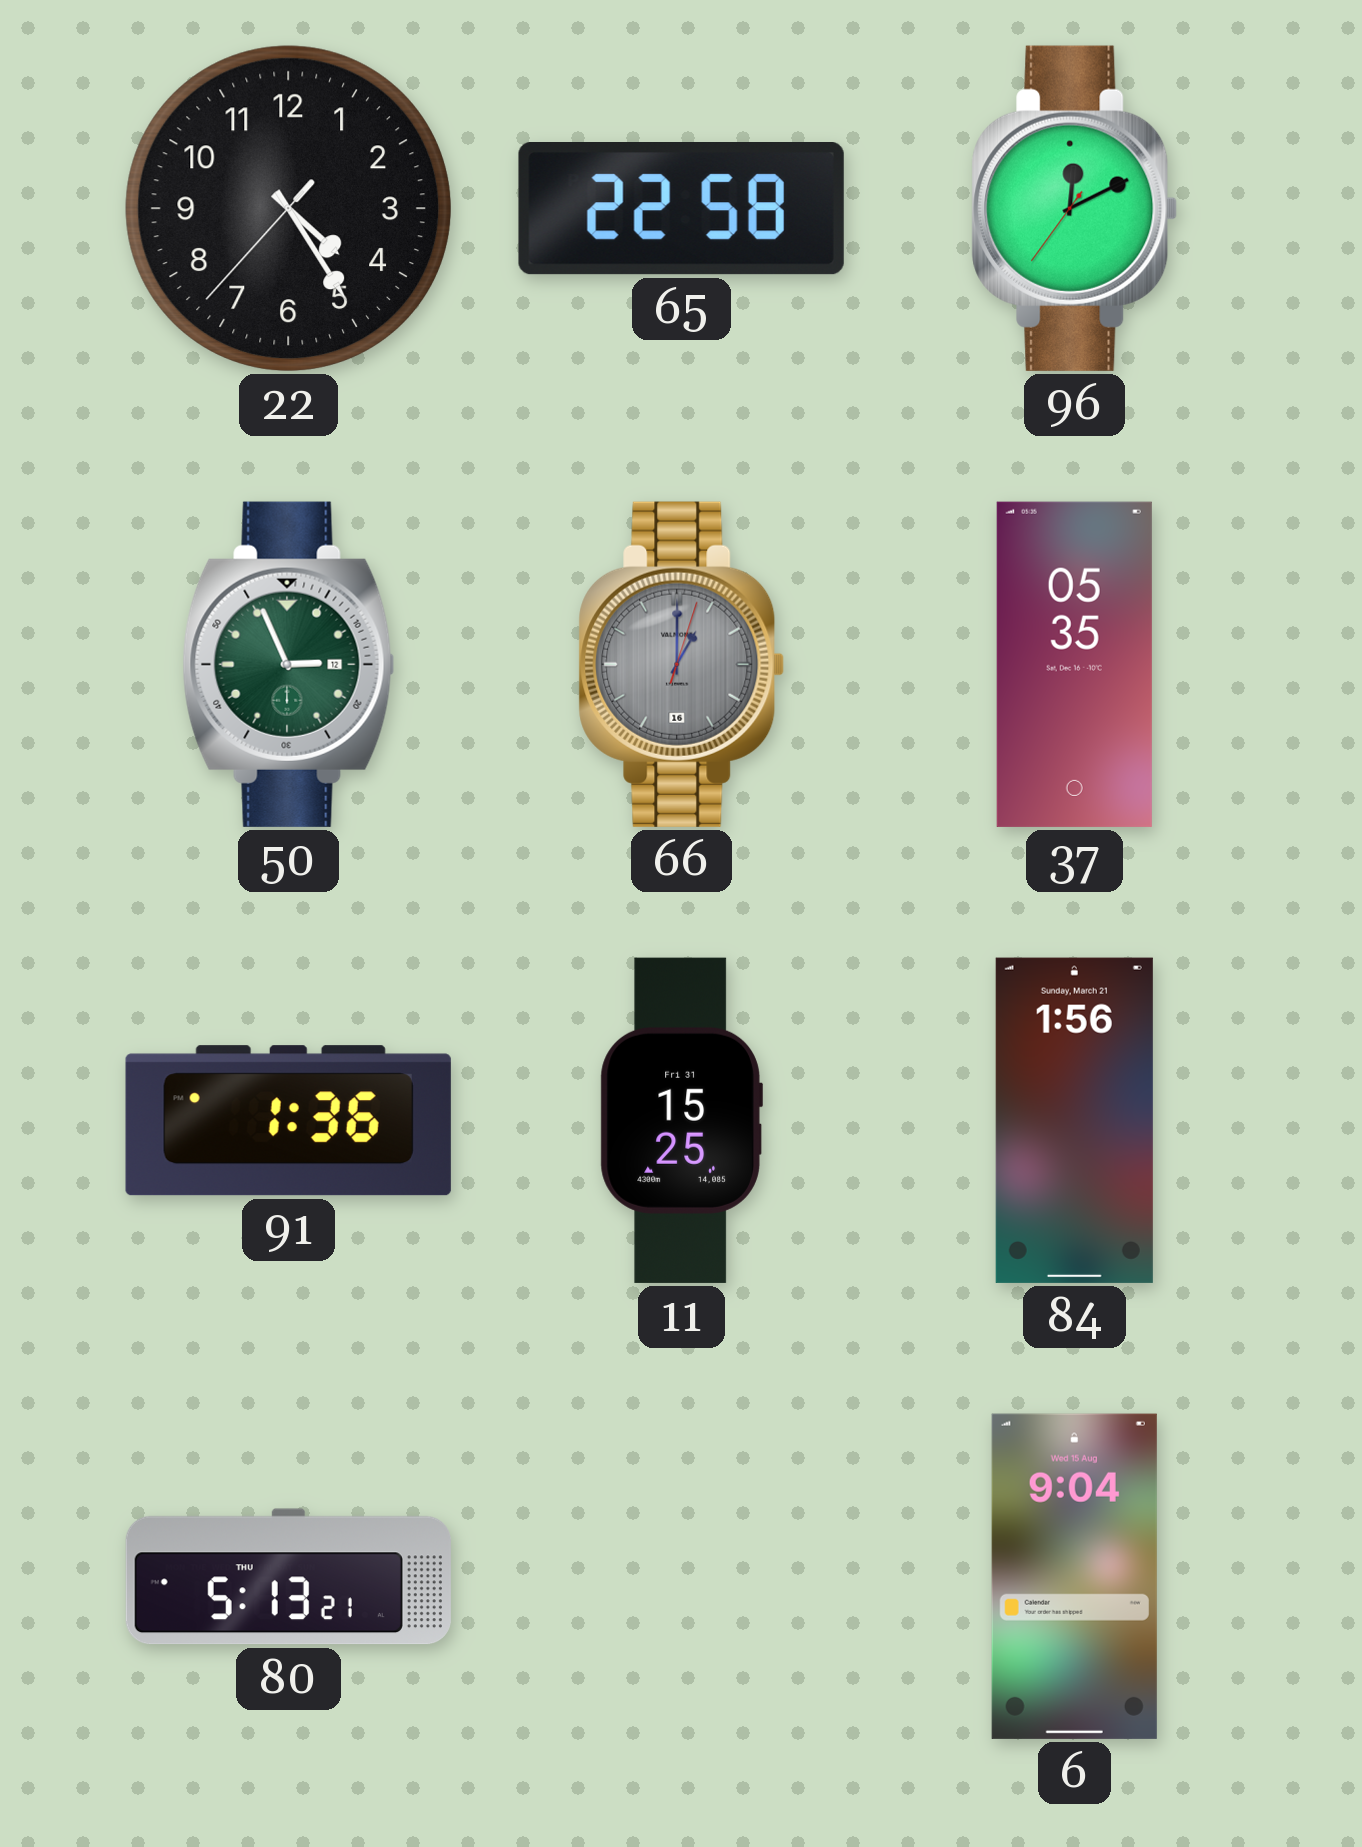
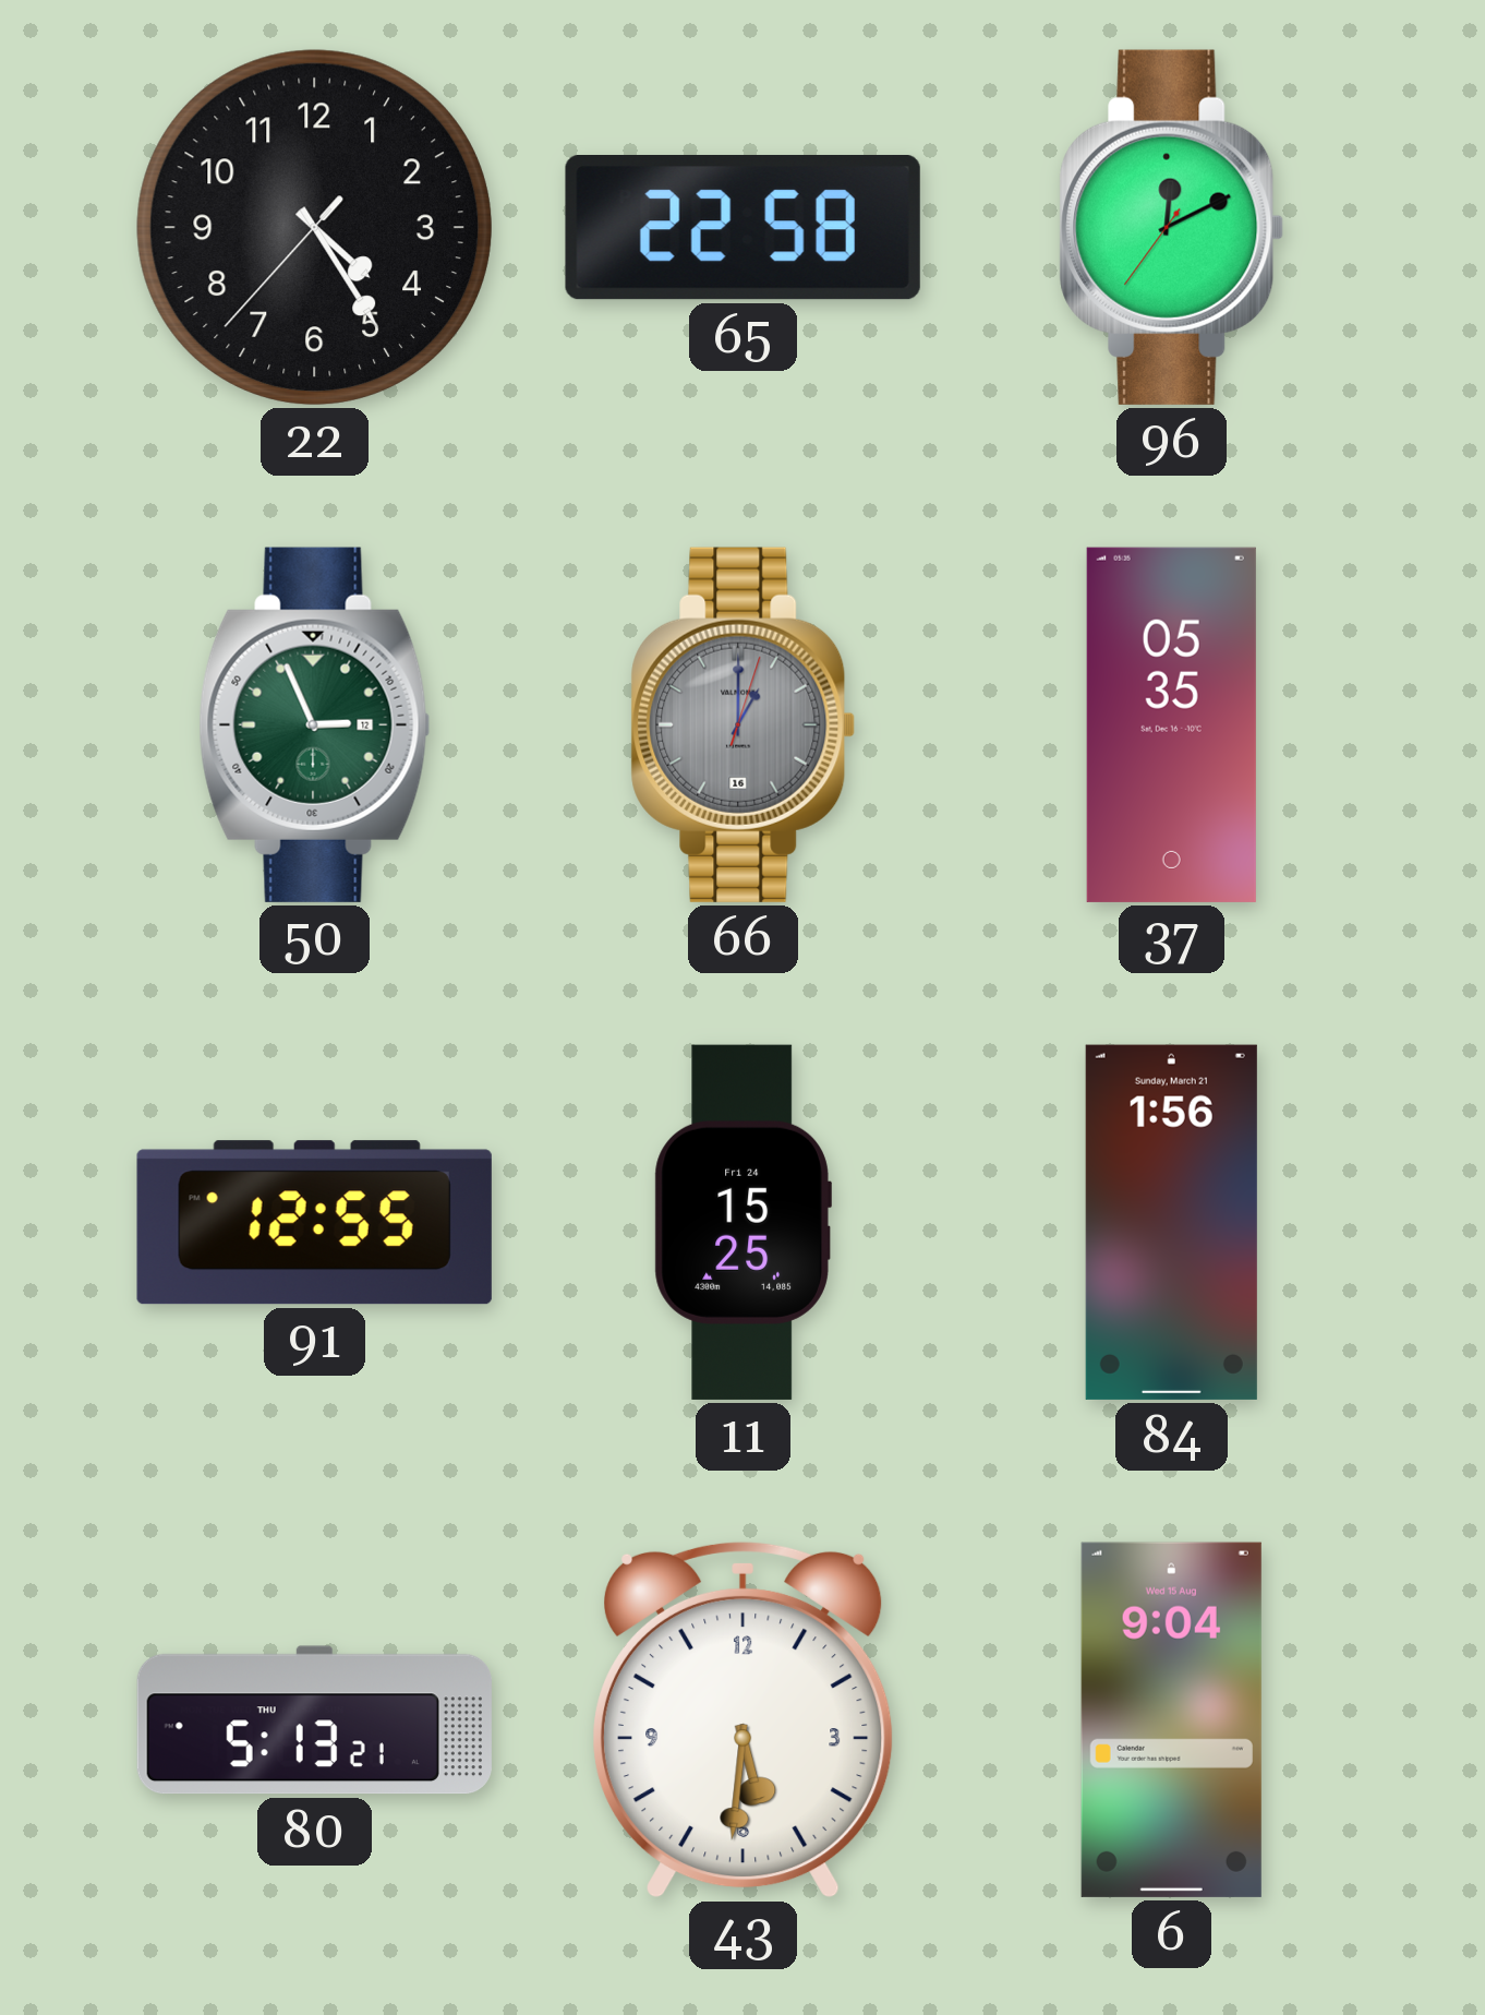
91: 1:36 -> 12:55 (314, 1223)
11 date: Fri 31 -> Fri 24 (742, 1222)
43: none -> 5:31 (744, 1719)
